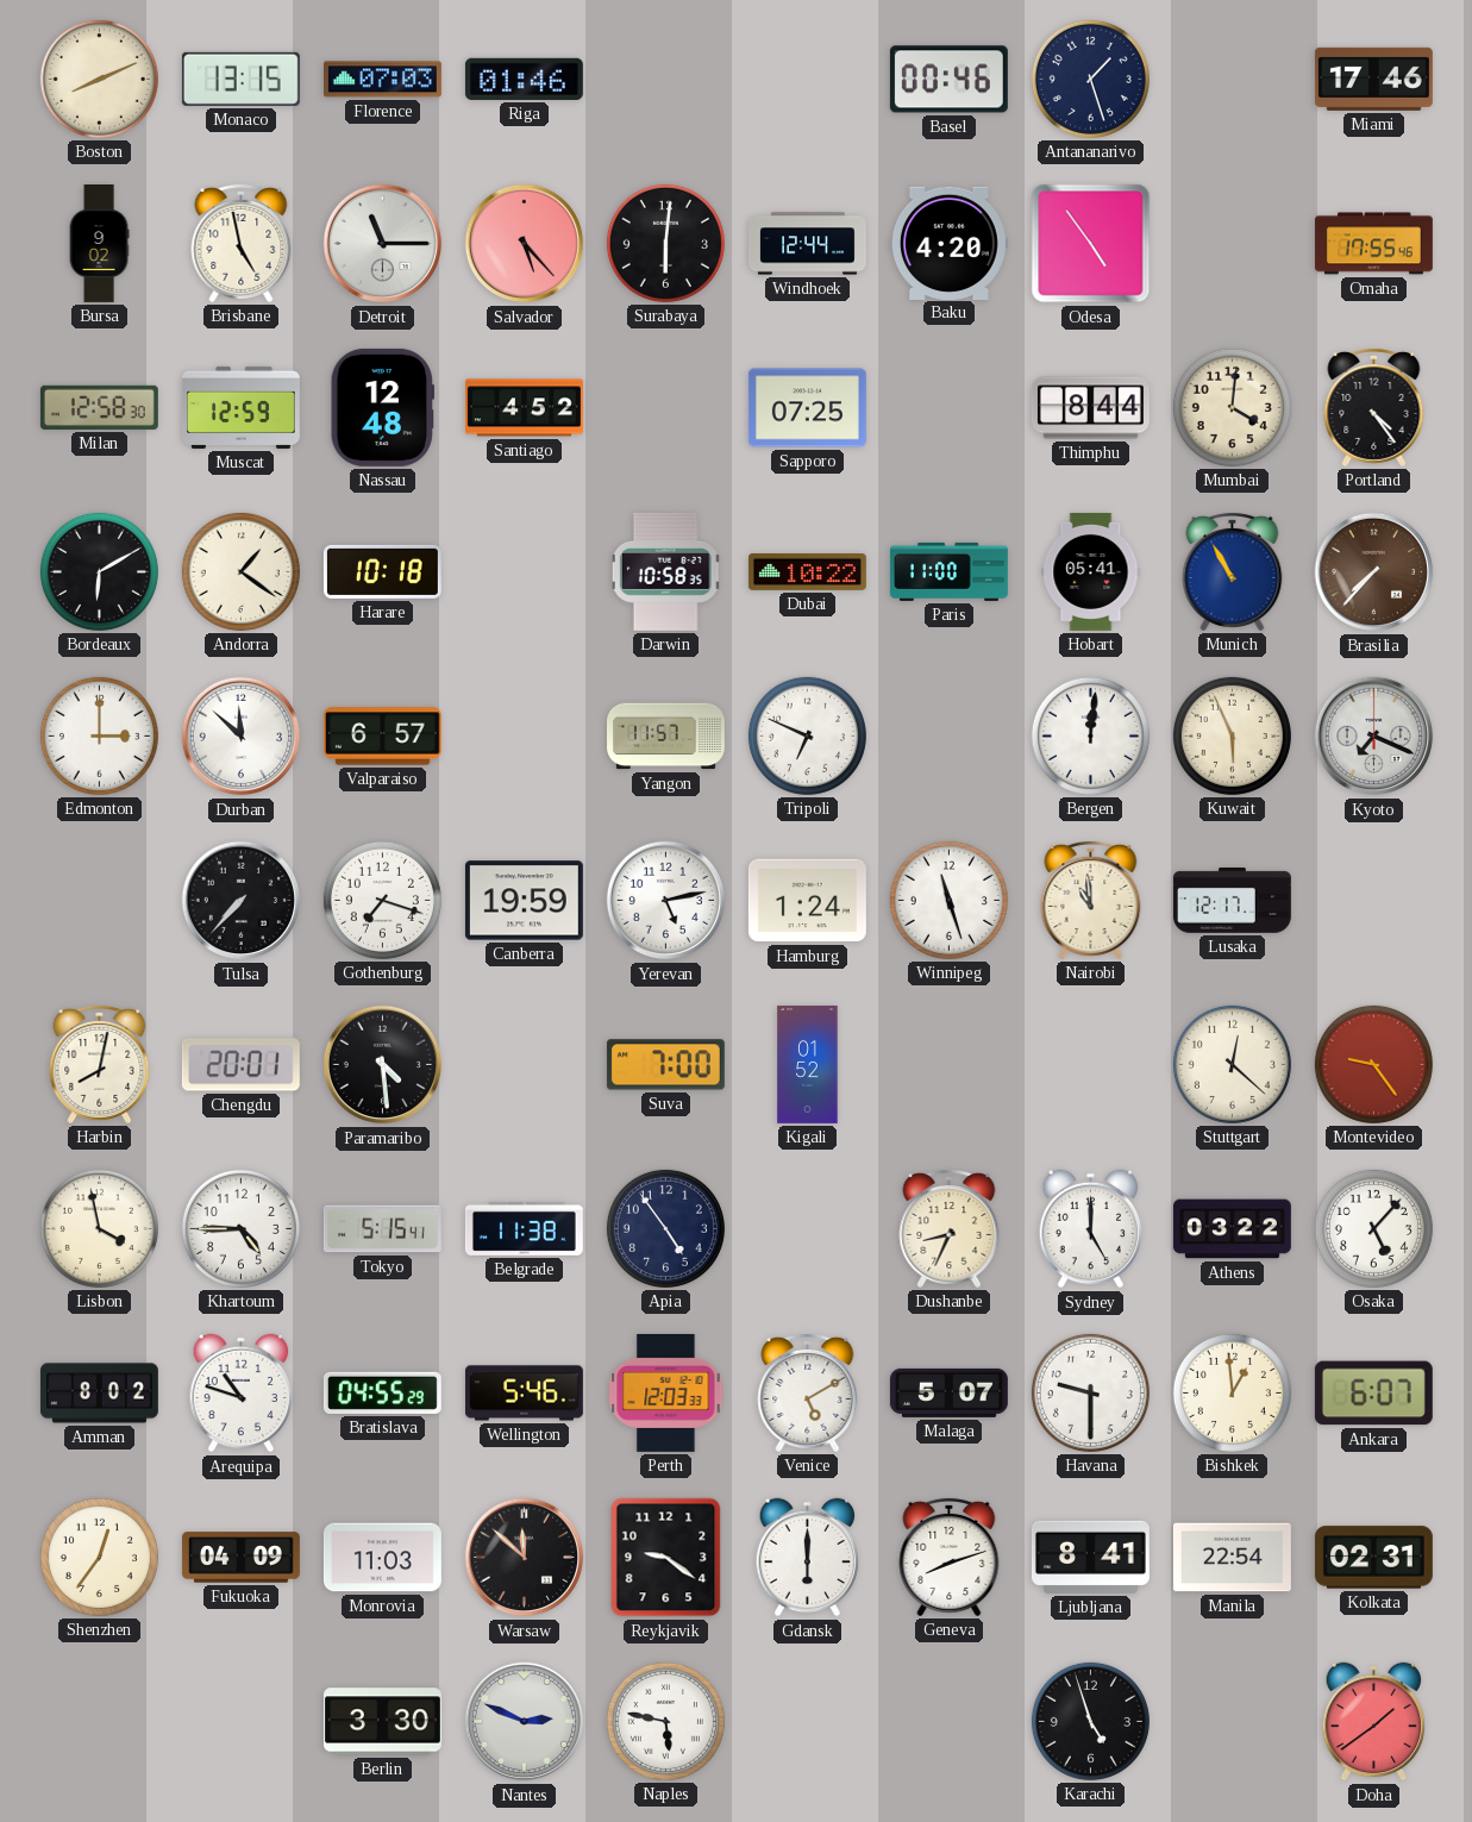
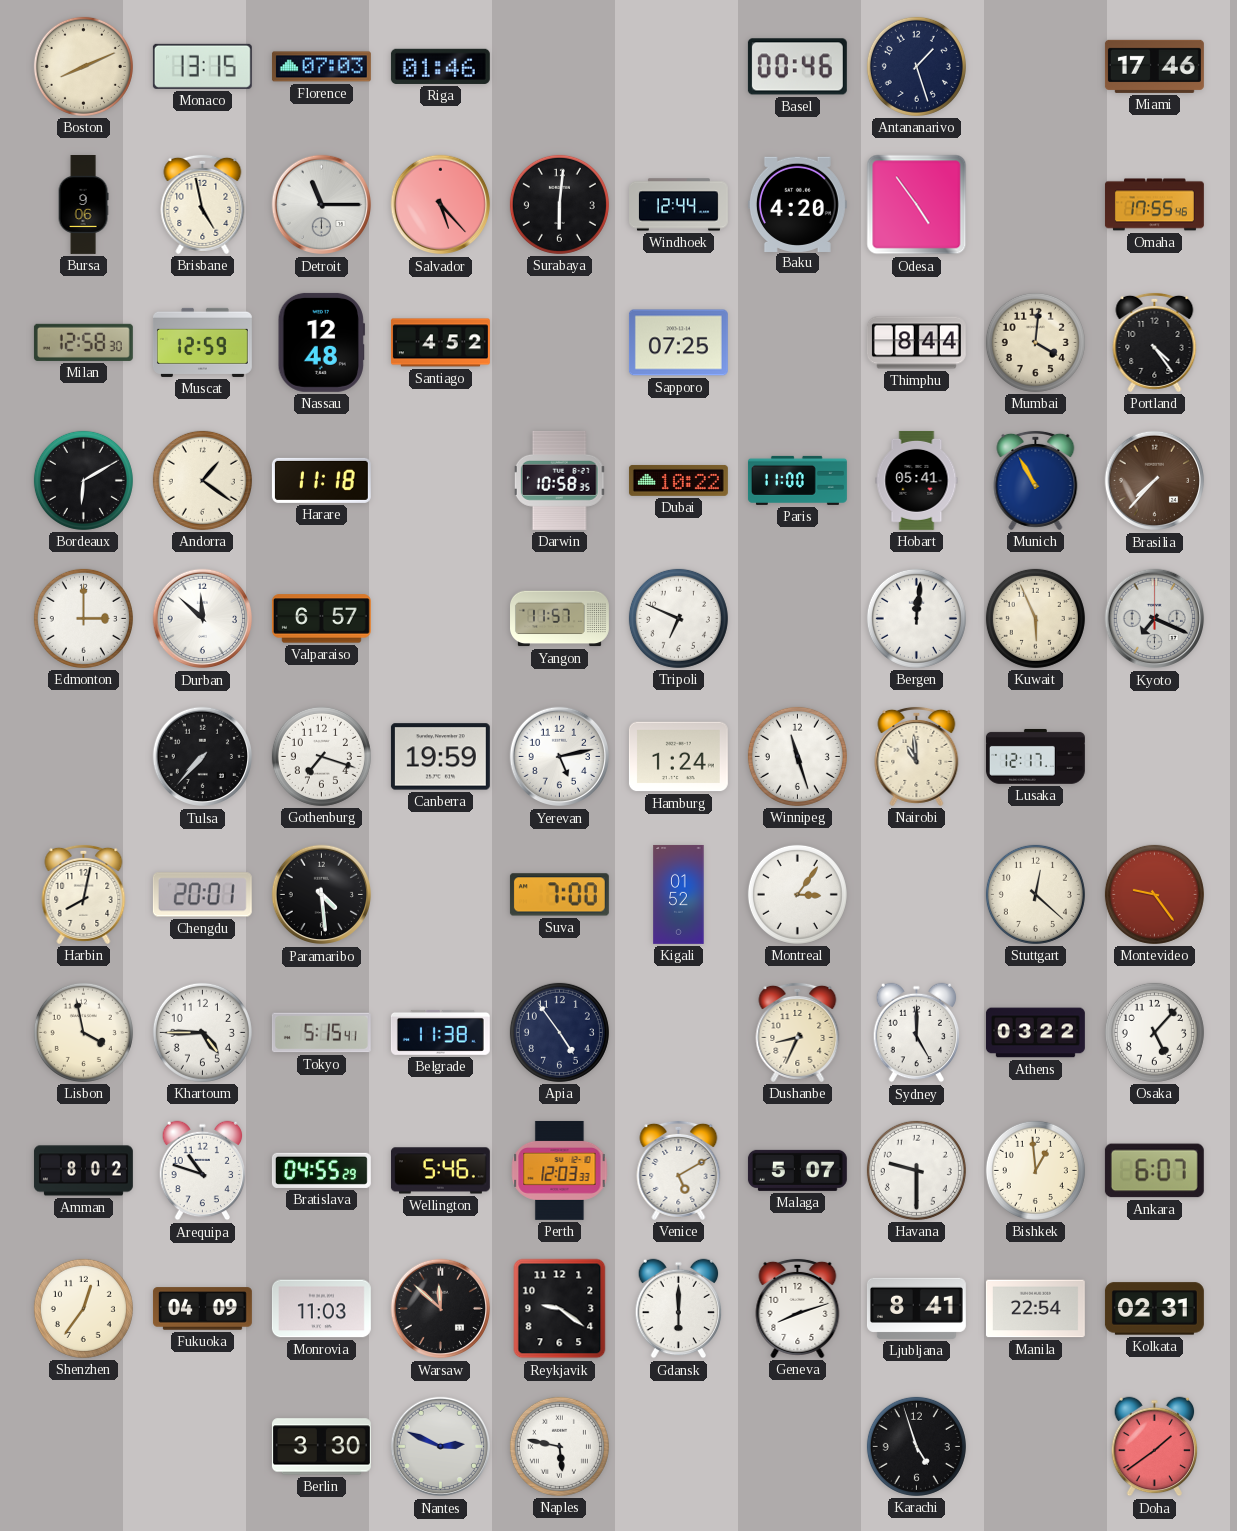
Bursa: 9:02 -> 9:06 (83, 205)
Harare: 10:18 -> 11:18 (321, 480)
Montreal: none -> 3:06 (797, 894)
